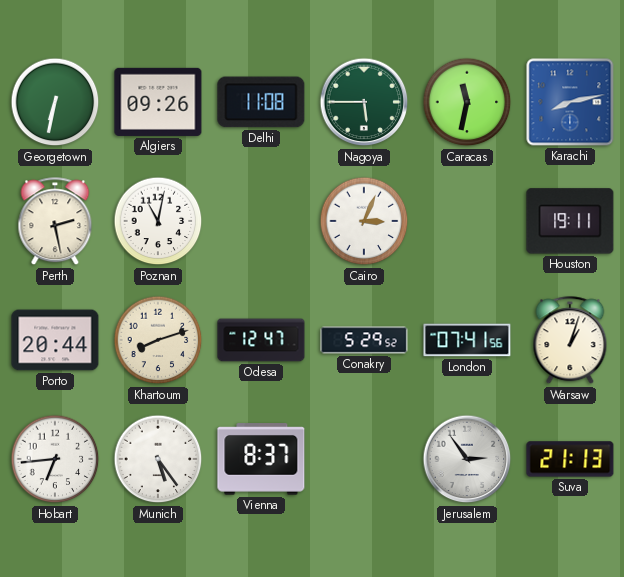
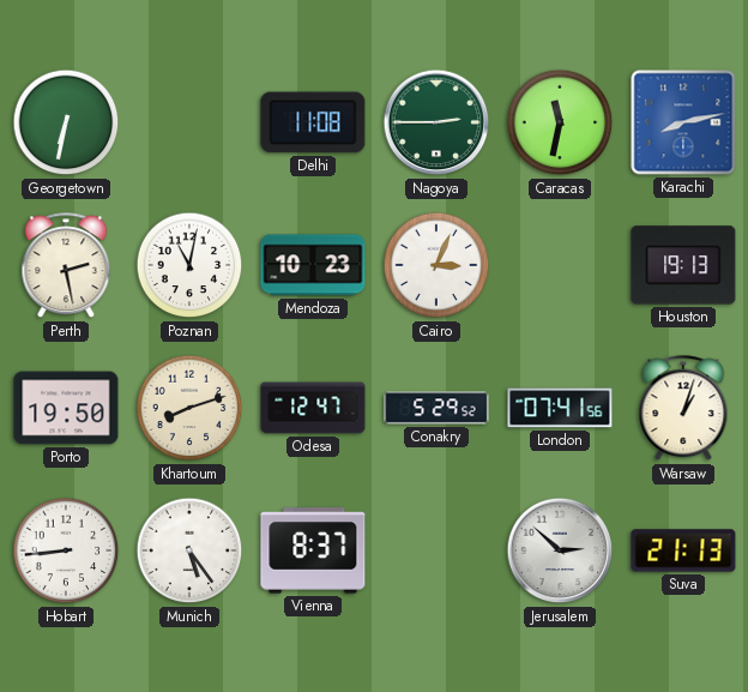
Algiers: 09:26 -> none (158, 102)
Nagoya: 5:45 -> 2:45 (436, 122)
Mendoza: none -> 10:23 (313, 265)
Houston: 19:11 -> 19:13 (683, 265)
Porto: 20:44 -> 19:50 (66, 408)
Hobart: 6:44 -> 8:44 (66, 550)
Jerusalem: 2:54 -> 2:52 (560, 550)
